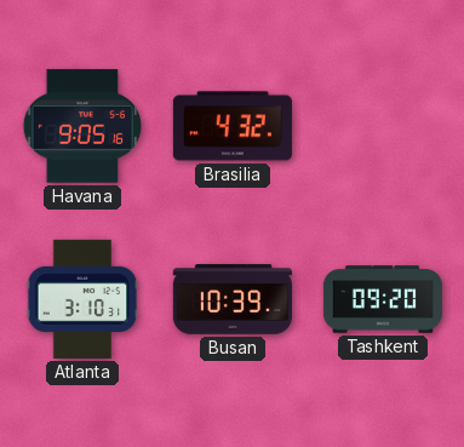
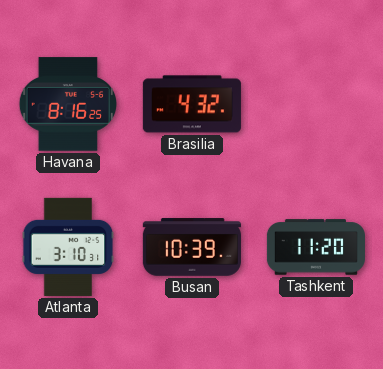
Havana: 9:05 -> 8:16 (67, 104)
Tashkent: 09:20 -> 11:20 (316, 247)
